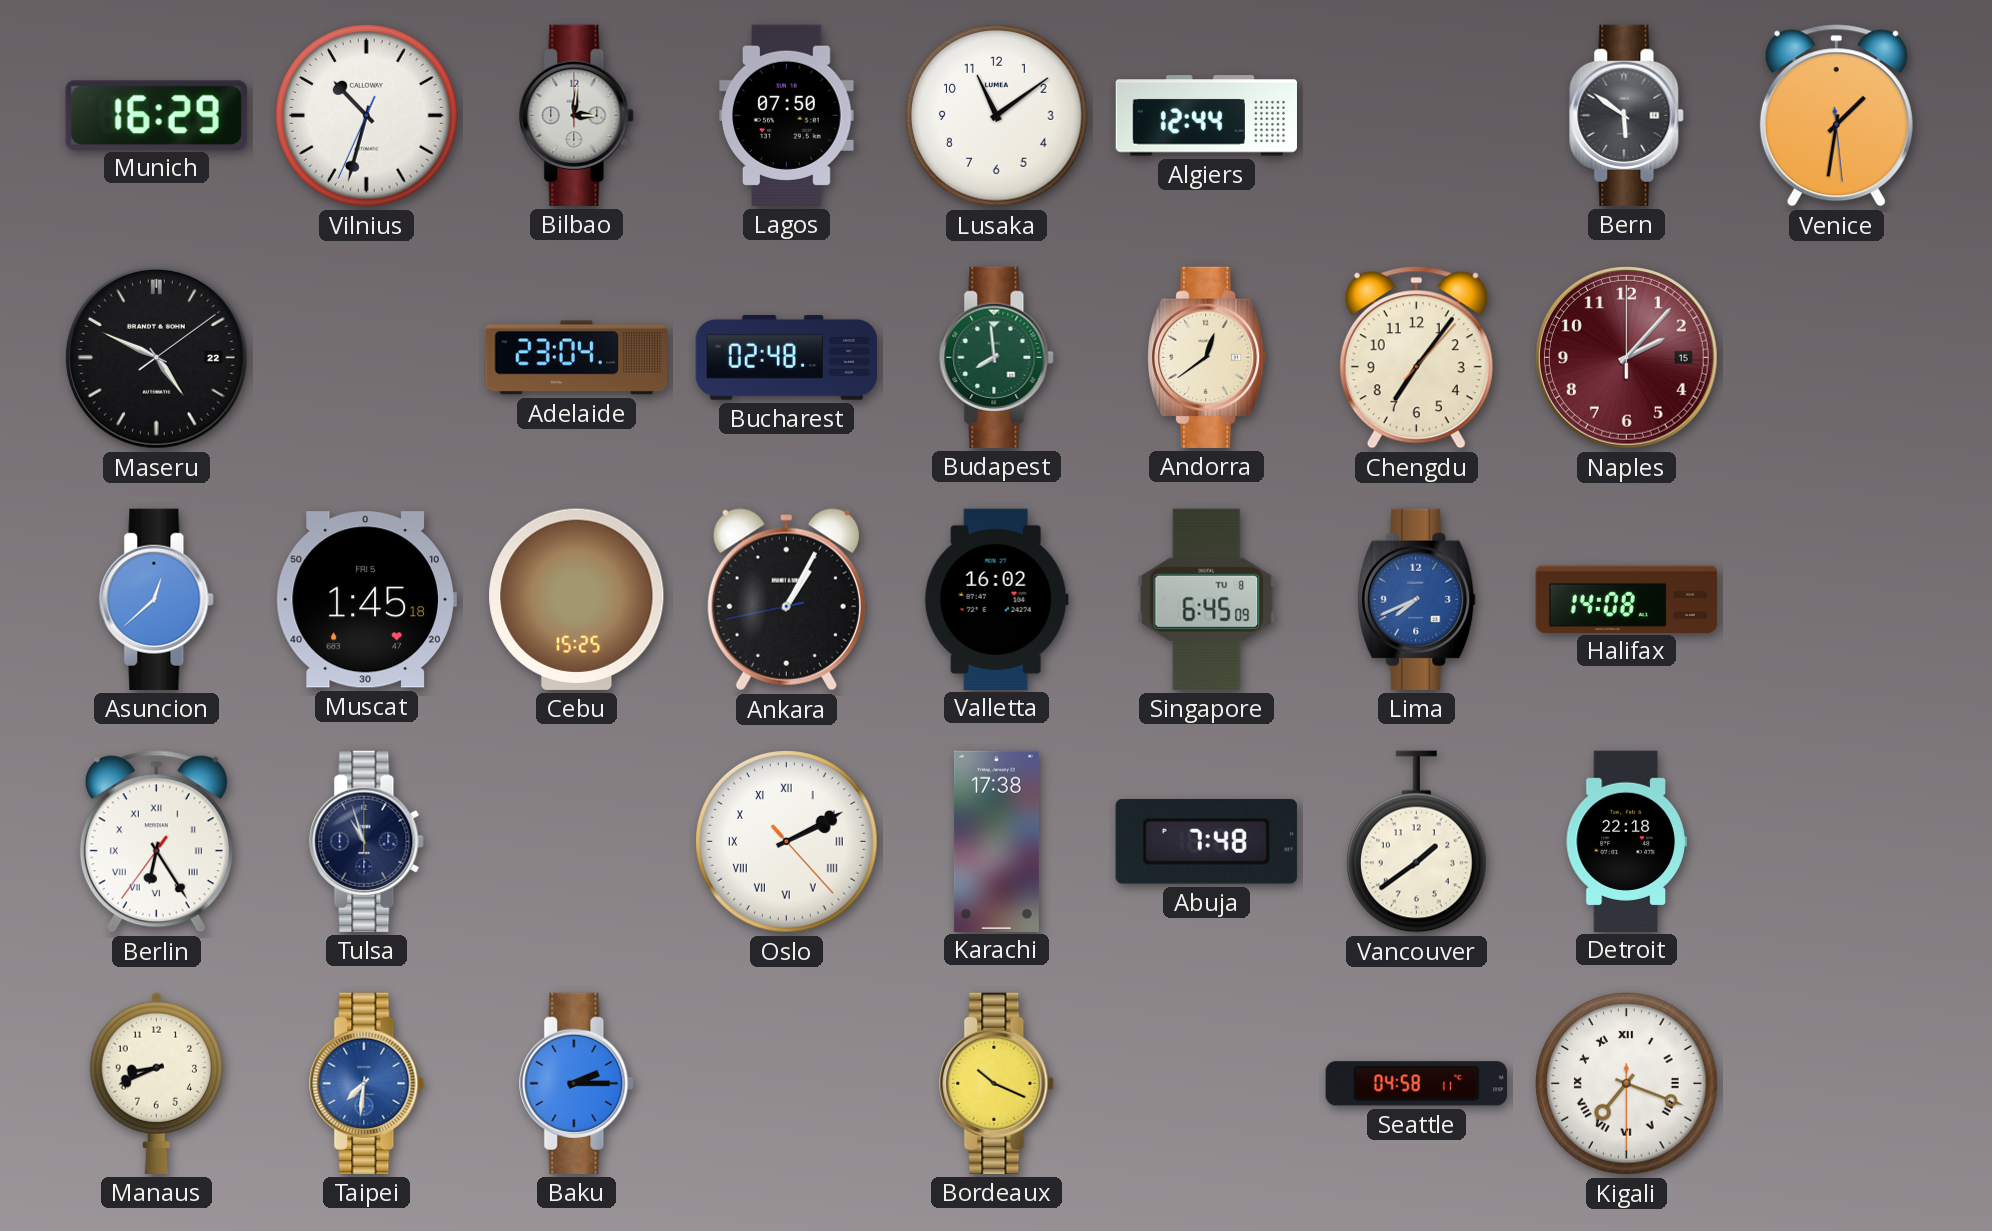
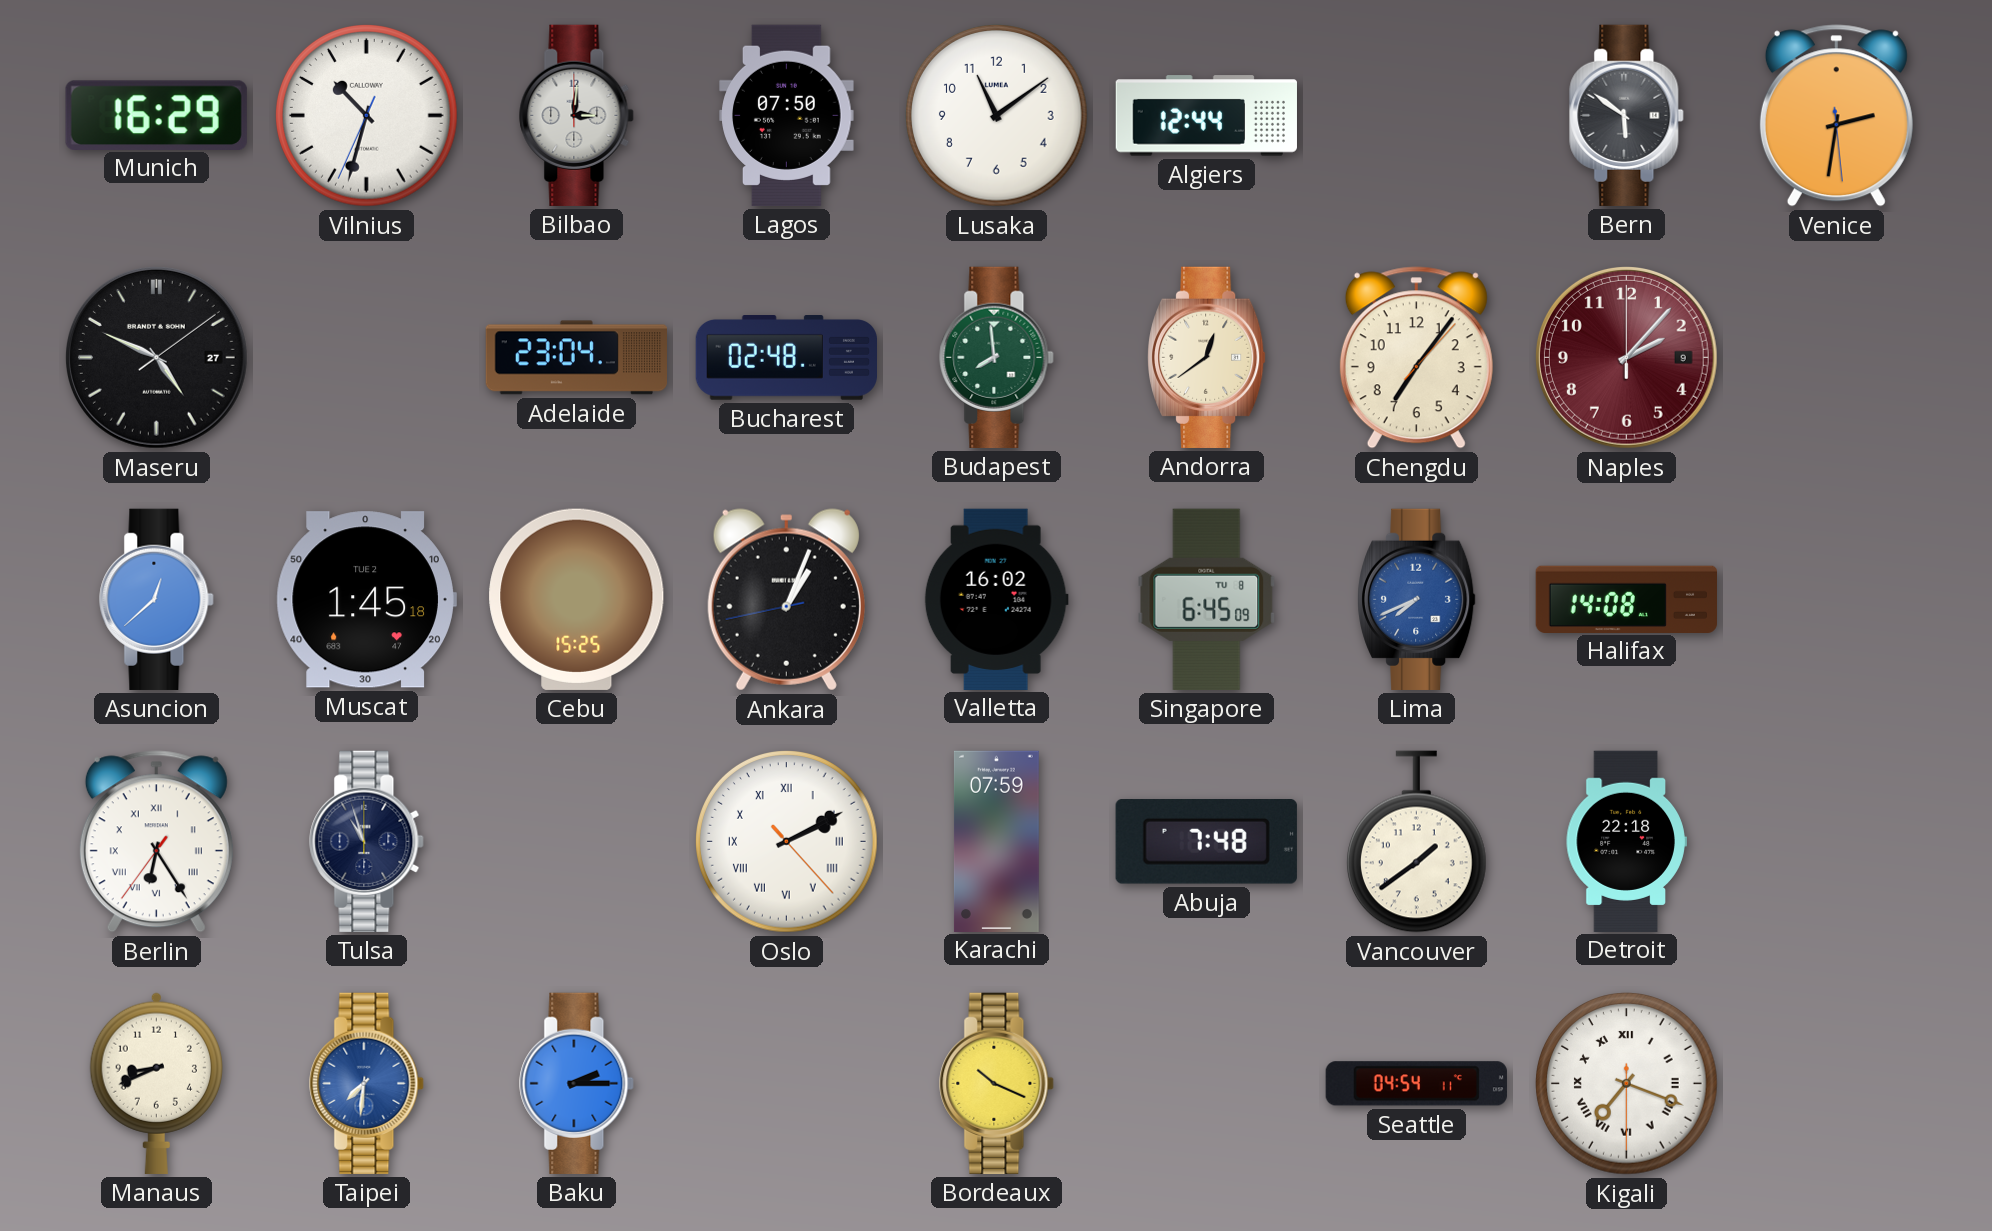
Venice: 1:31 -> 2:31 (1836, 116)
Maseru date: 22 -> 27 (156, 357)
Naples date: 15 -> 9 (1626, 357)
Muscat date: FRI 5 -> TUE 2 (366, 600)
Ankara: 1:04 -> 1:03 (786, 600)
Karachi: 17:38 -> 07:59 (996, 841)
Seattle: 04:58 -> 04:54 (1416, 1084)
